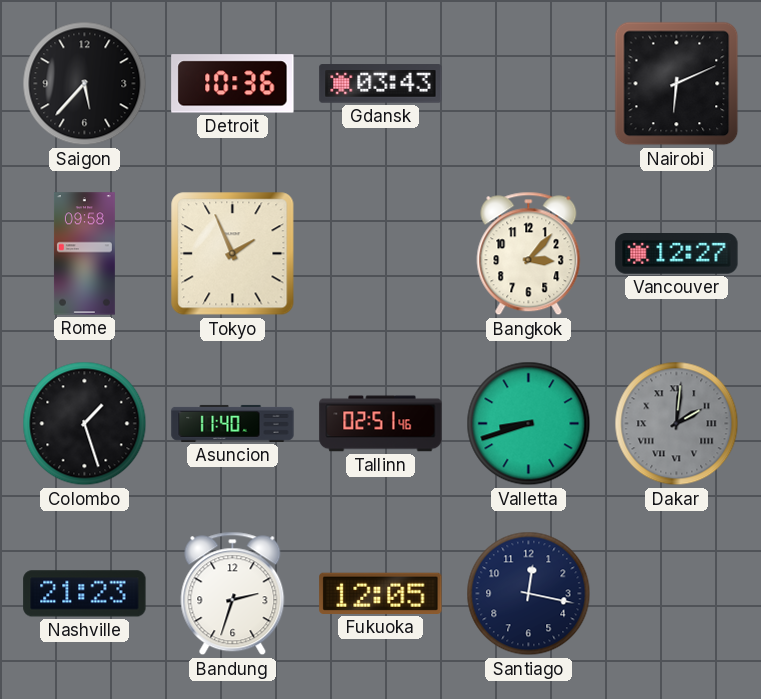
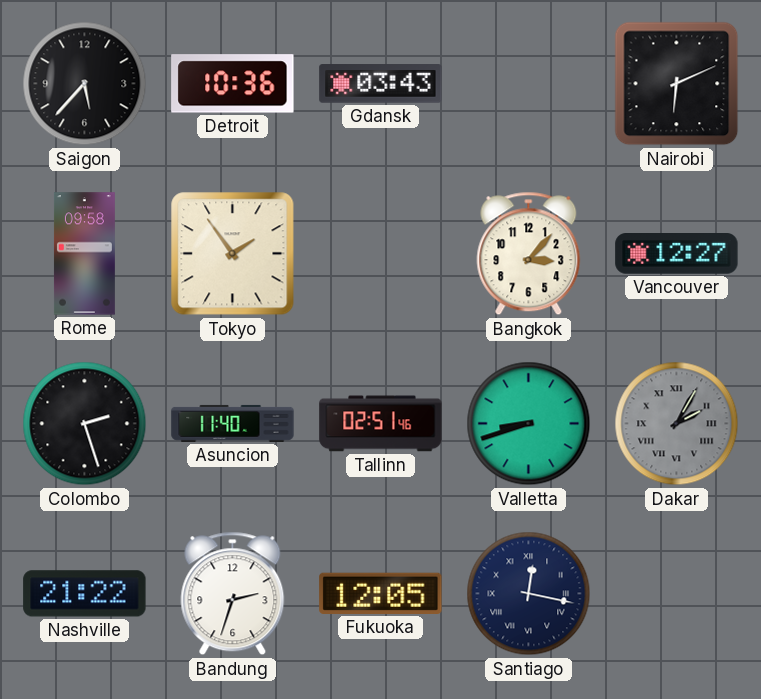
Tokyo: 1:56 -> 1:54 (233, 254)
Colombo: 1:27 -> 2:27 (85, 424)
Dakar: 2:01 -> 2:05 (677, 424)
Nashville: 21:23 -> 21:22 (85, 594)
Santiago numerals: Arabic -> Roman (529, 594)
